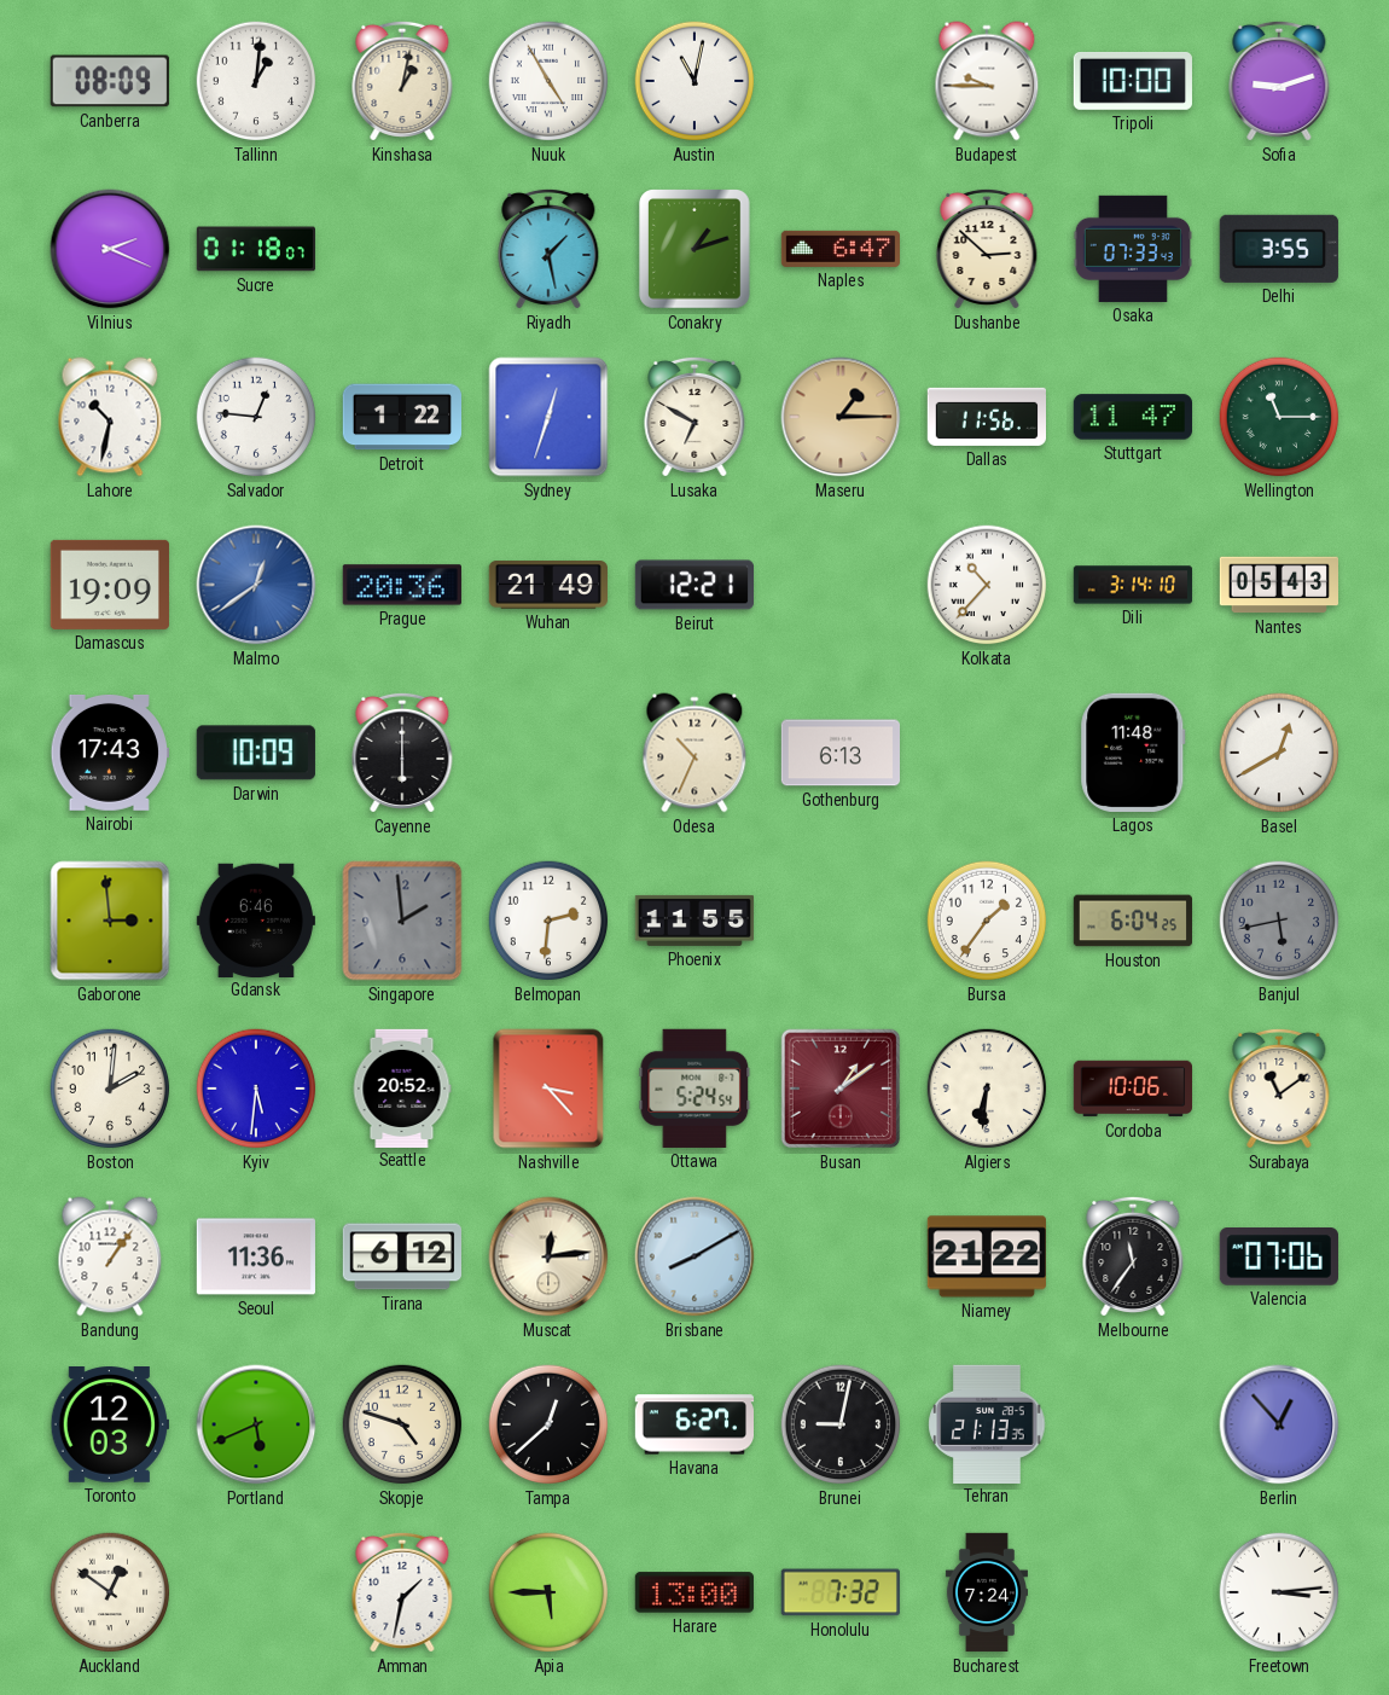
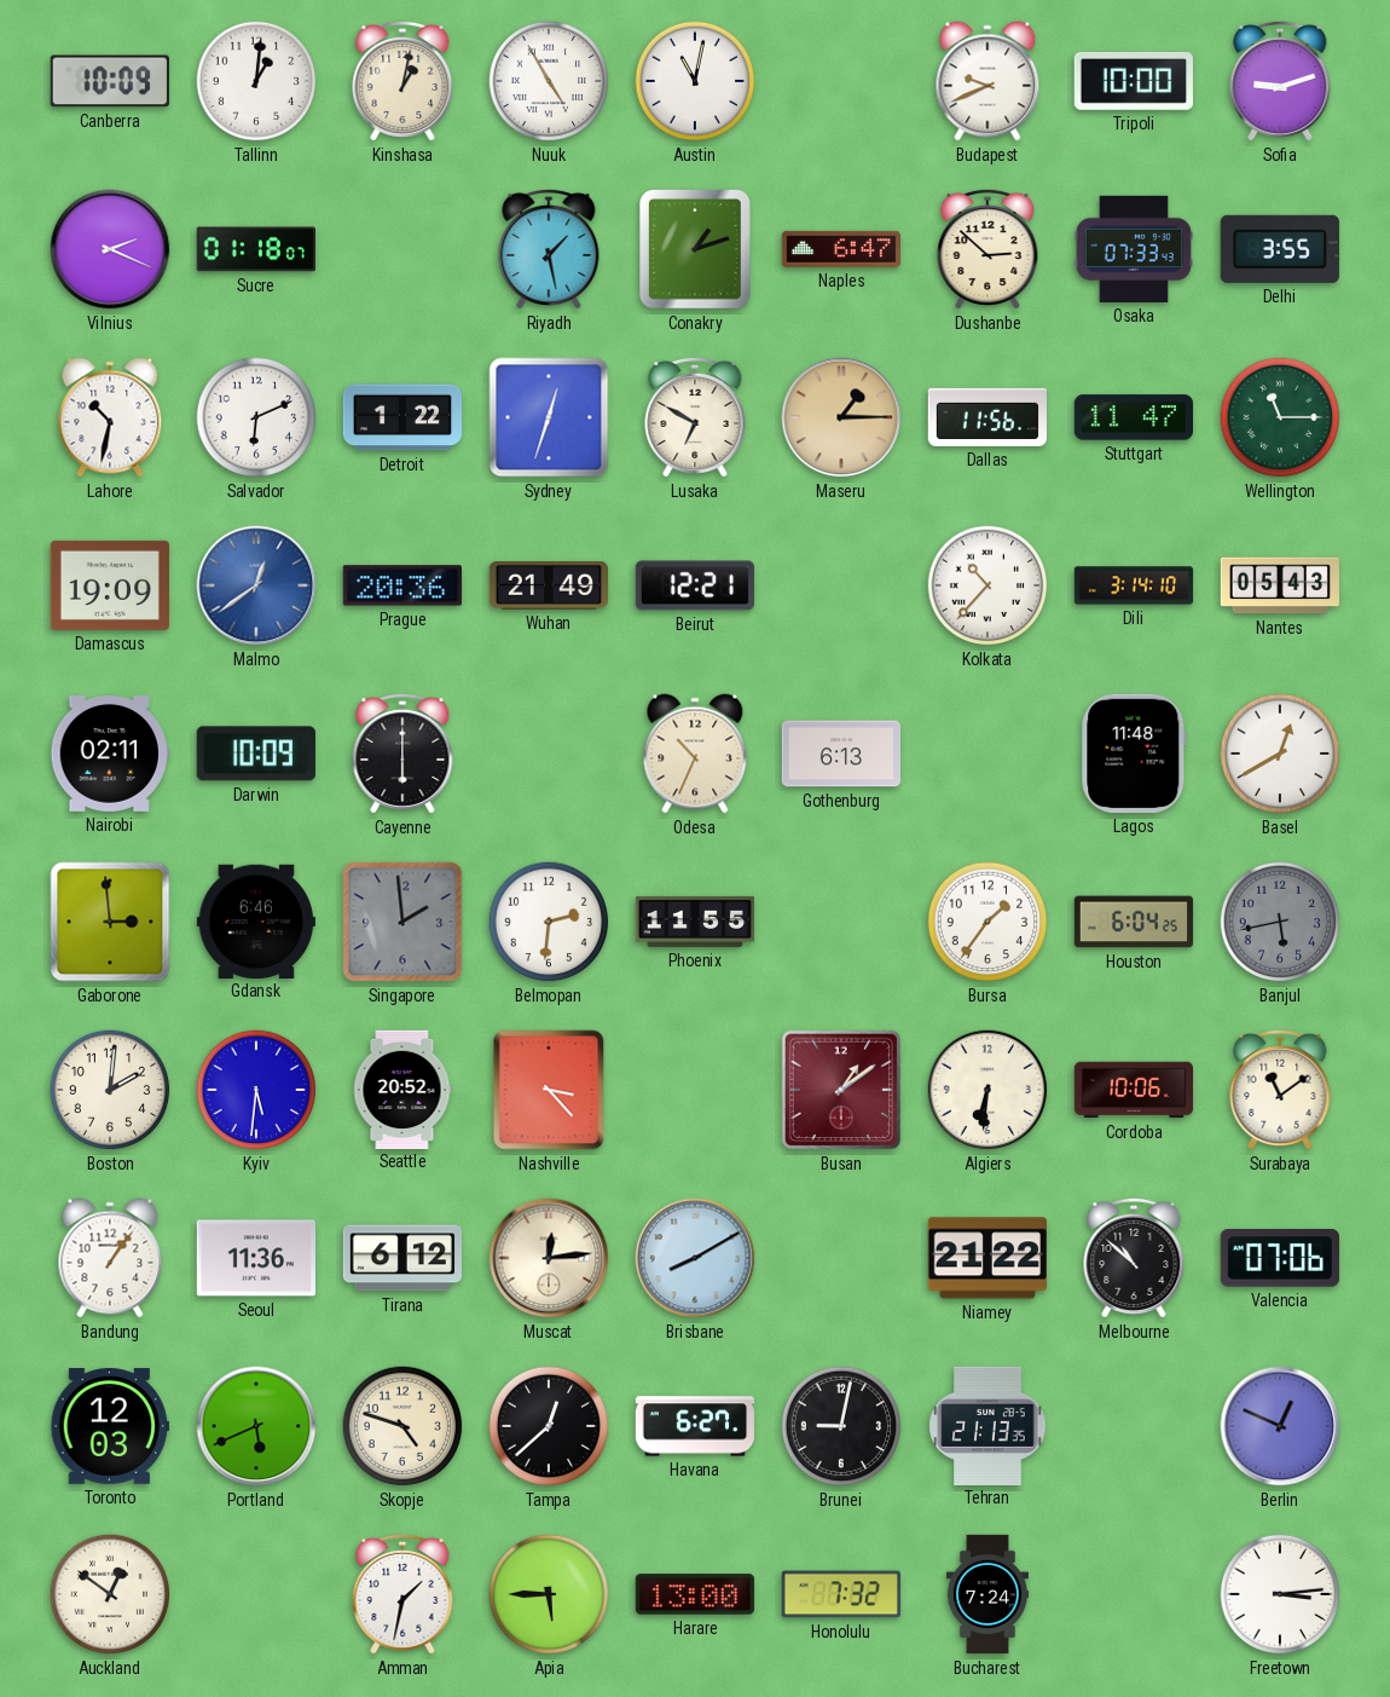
Canberra: 08:09 -> 10:09 (110, 81)
Budapest: 9:45 -> 9:41 (988, 81)
Salvador: 12:46 -> 6:11 (256, 417)
Nairobi: 17:43 -> 02:11 (109, 755)
Ottawa: 5:24 -> none (694, 1089)
Melbourne: 11:36 -> 10:52 (1134, 1258)
Berlin: 12:53 -> 12:49 (1280, 1426)
